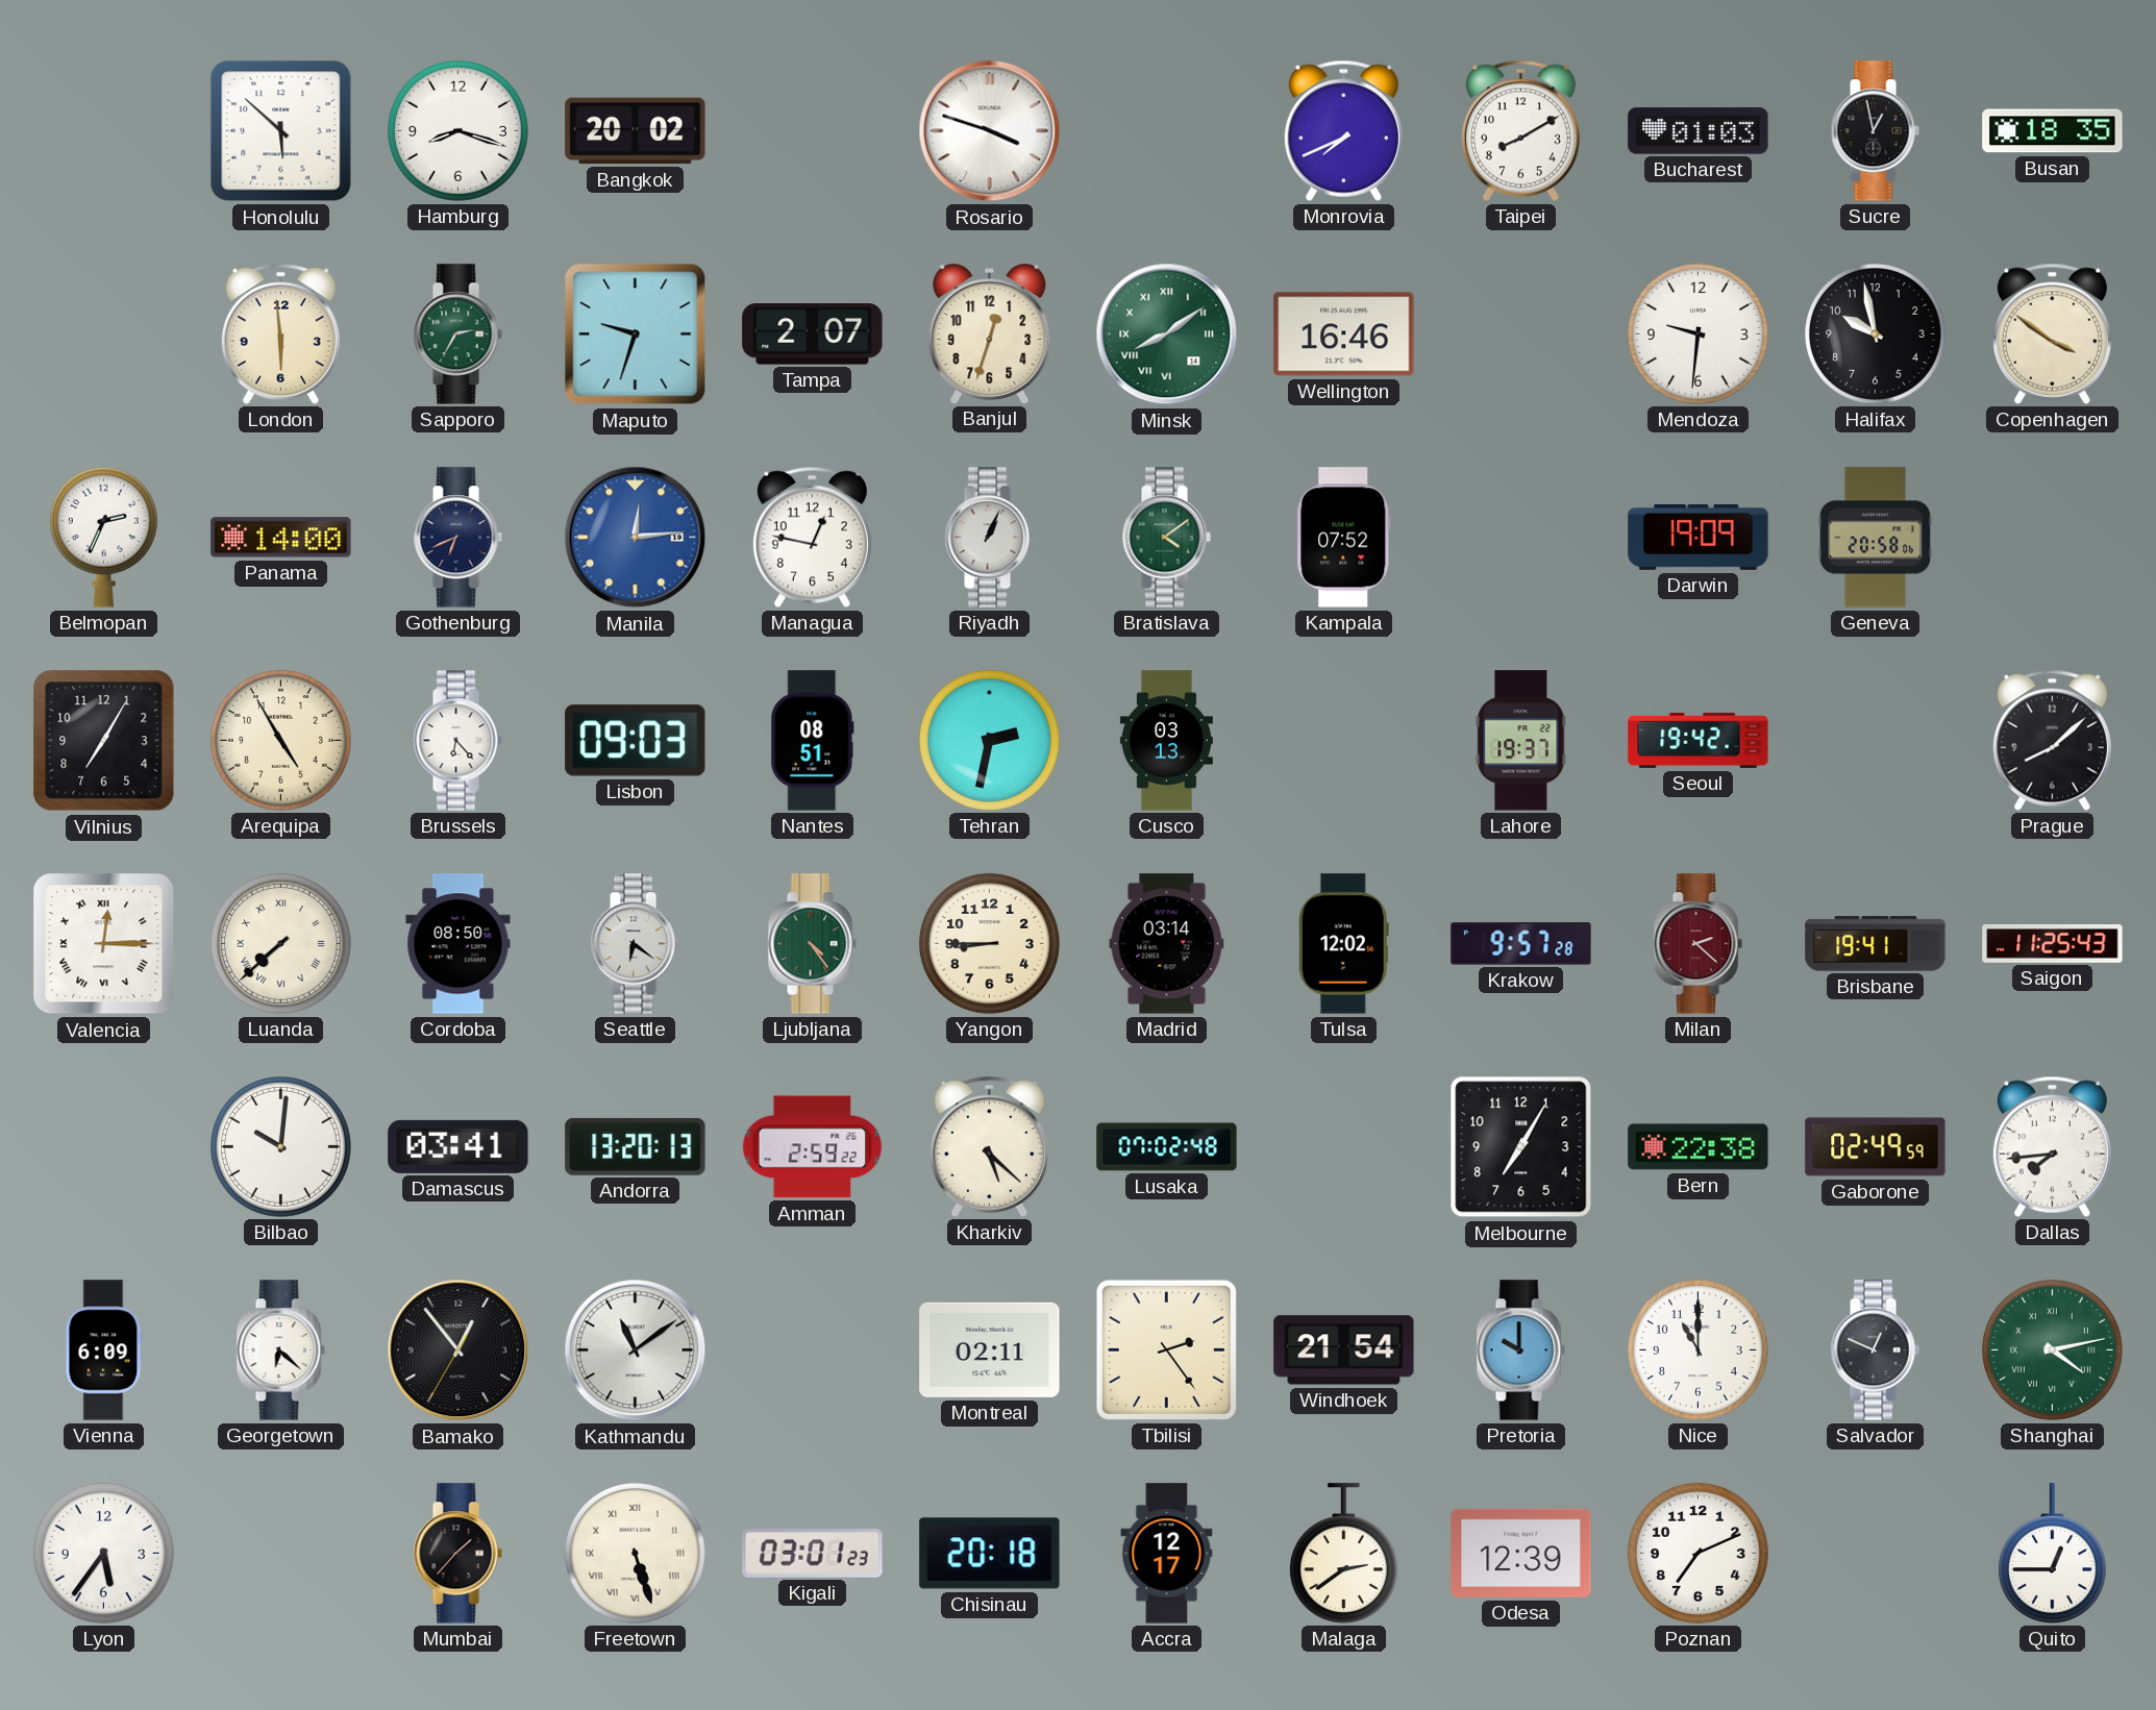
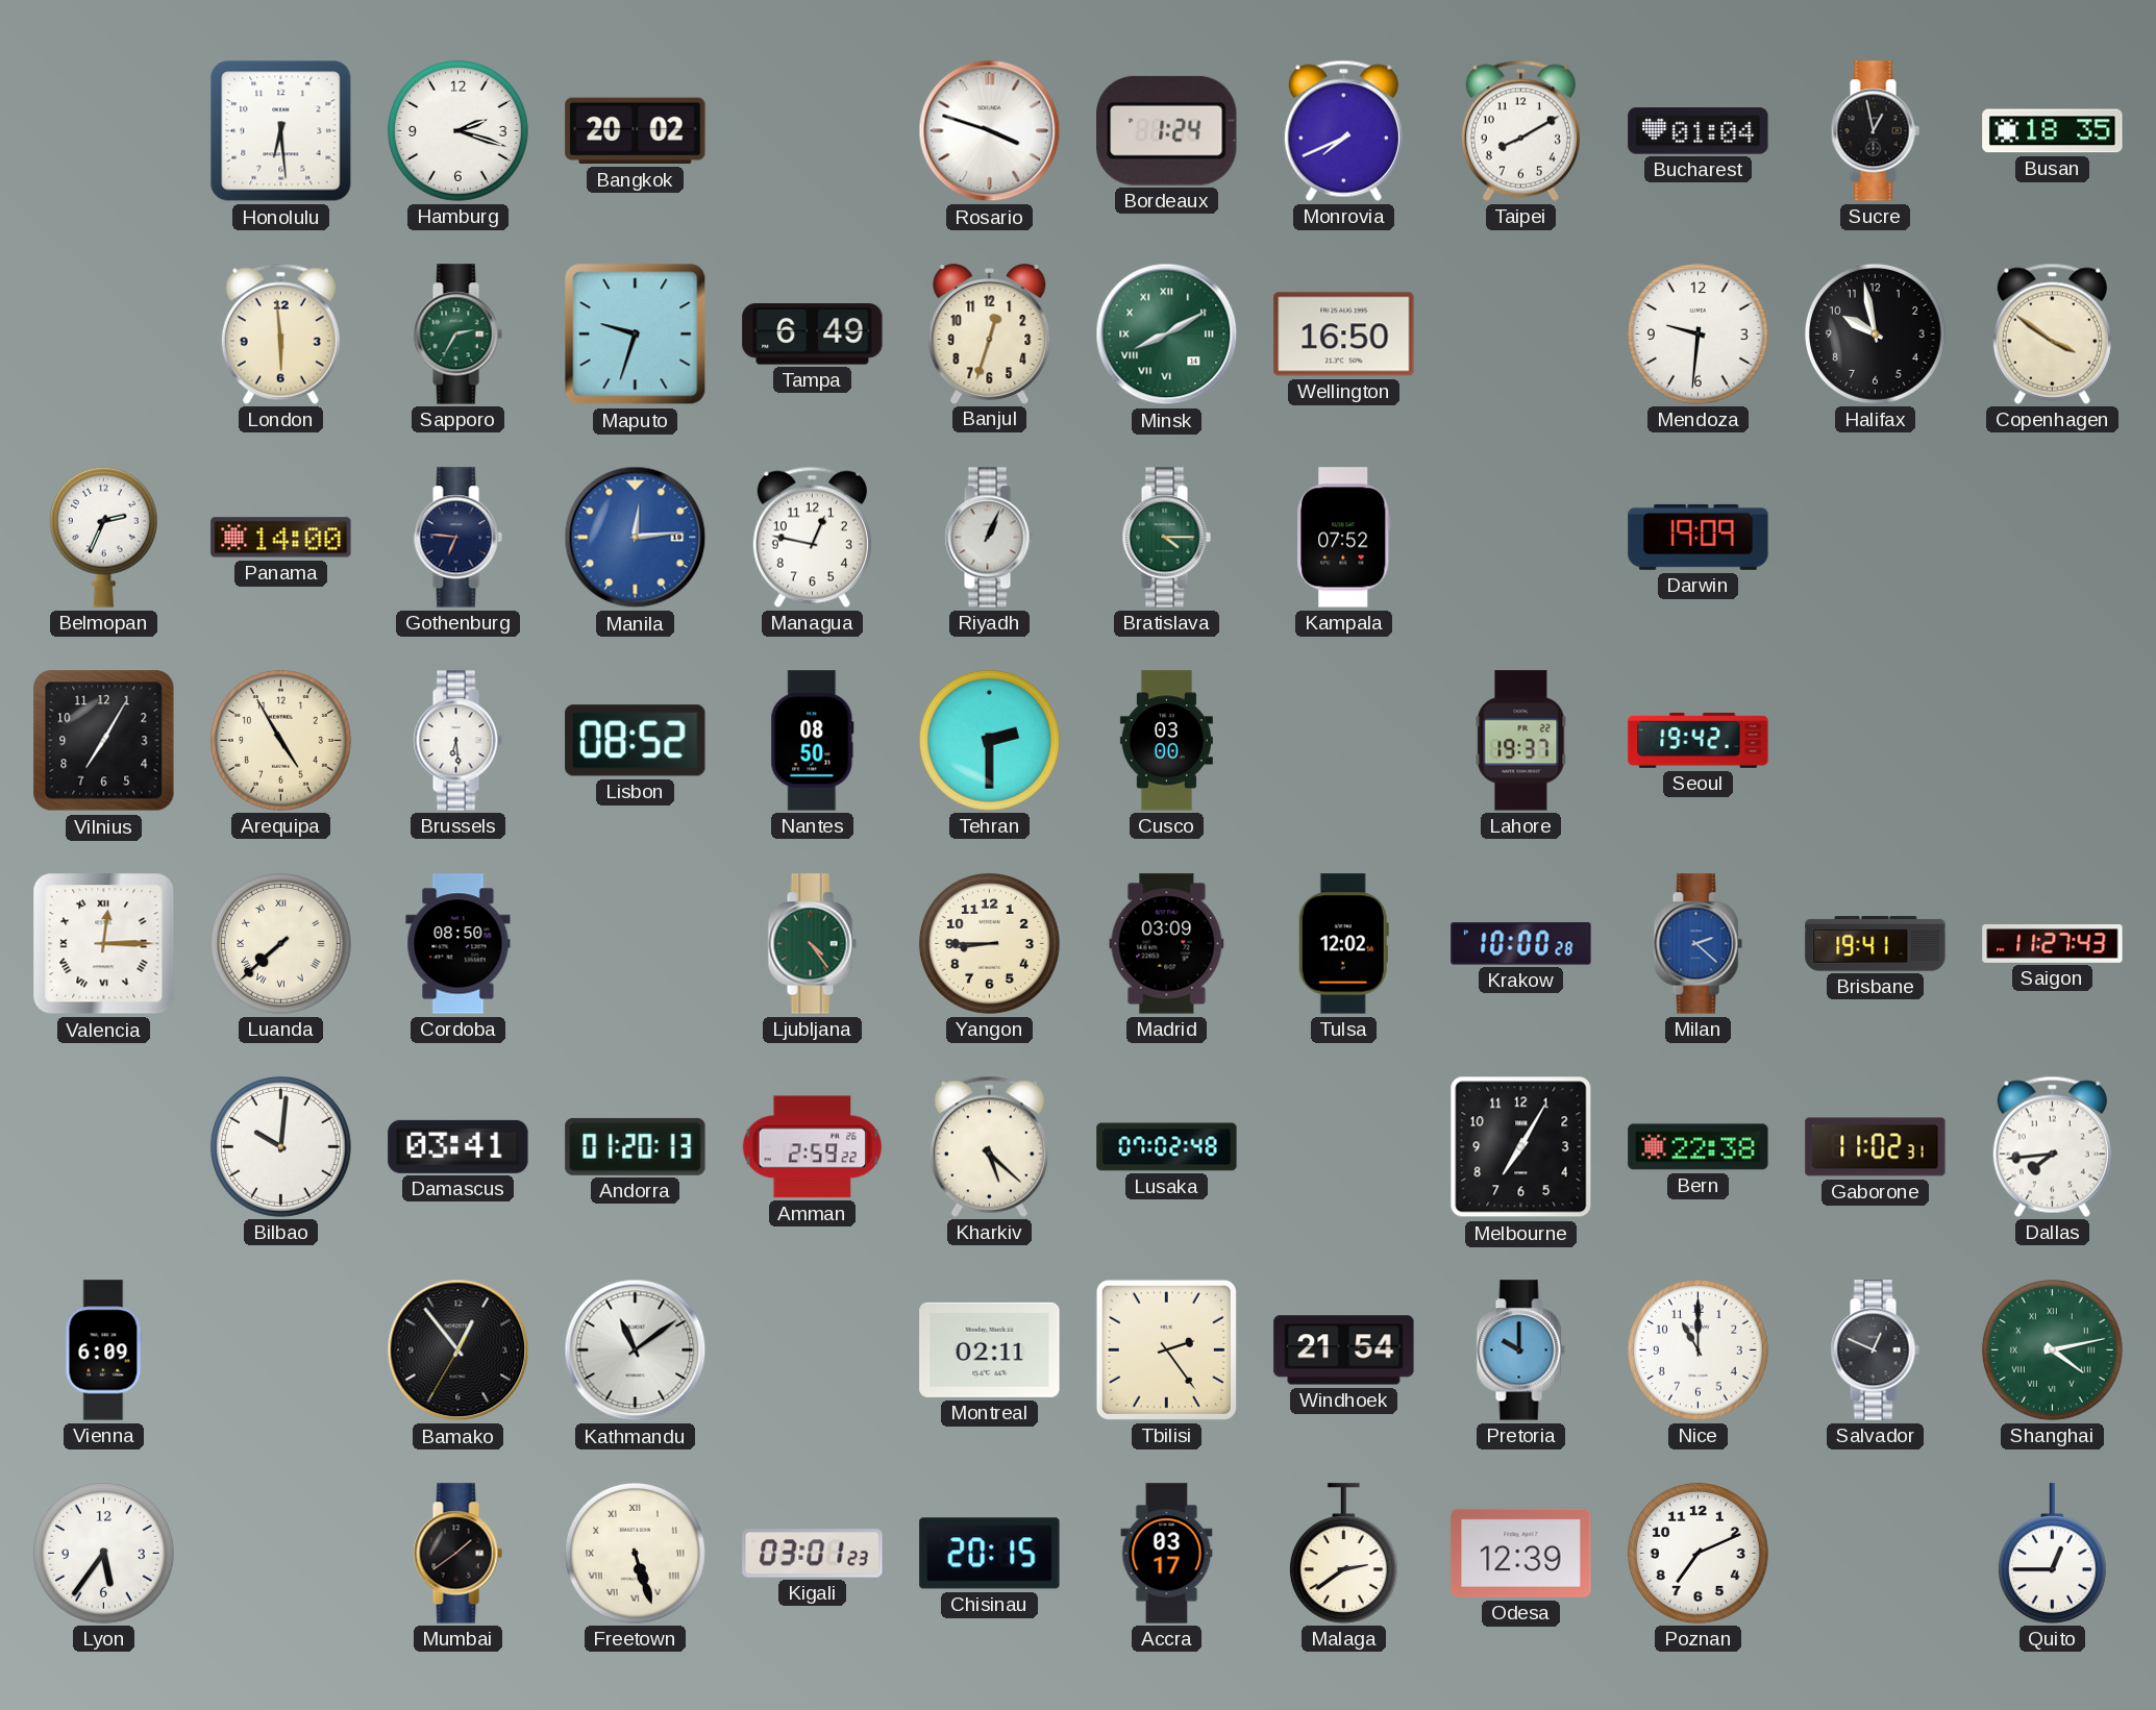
Honolulu: 5:52 -> 6:29 (281, 131)
Hamburg: 8:18 -> 2:18 (457, 130)
Bordeaux: none -> 1:24 (1167, 130)
Bucharest: 01:03 -> 01:04 (1699, 131)
Tampa: 2:07 -> 6:49 (813, 334)
Minsk: 8:09 -> 8:10 (1167, 334)
Wellington: 16:46 -> 16:50 (1344, 334)
Gothenburg: 6:41 -> 6:46 (457, 538)
Bratislava: 4:09 -> 4:15 (1166, 538)
Geneva: 20:58 -> none (1876, 538)
Brussels: 6:23 -> 6:29 (457, 741)
Lisbon: 09:03 -> 08:52 (636, 741)
Nantes: 08:51 -> 08:50 (813, 741)
Tehran: 2:32 -> 2:30 (989, 740)
Cusco: 03:13 -> 03:00 (1166, 741)
Prague: 8:08 -> none (2052, 740)
Seattle: 6:21 -> none (635, 944)
Madrid: 03:14 -> 03:09 (1167, 944)
Krakow: 9:57 -> 10:00 (1521, 944)
Milan dial: burgundy -> blue (1697, 944)
Saigon: 11:25 -> 11:27 (2053, 944)
Andorra: 13:20 -> 01:20 (636, 1146)
Gaborone: 02:49 -> 11:02 (1876, 1147)
Georgetown: 6:22 -> none (280, 1350)
Mumbai: 1:37 -> 1:39 (457, 1554)
Chisinau: 20:18 -> 20:15 (990, 1554)
Accra: 12:17 -> 03:17 (1167, 1554)
